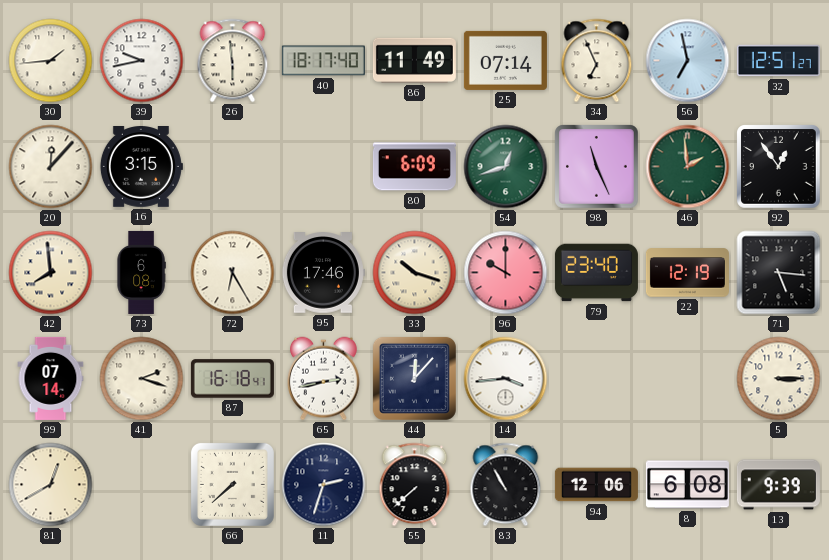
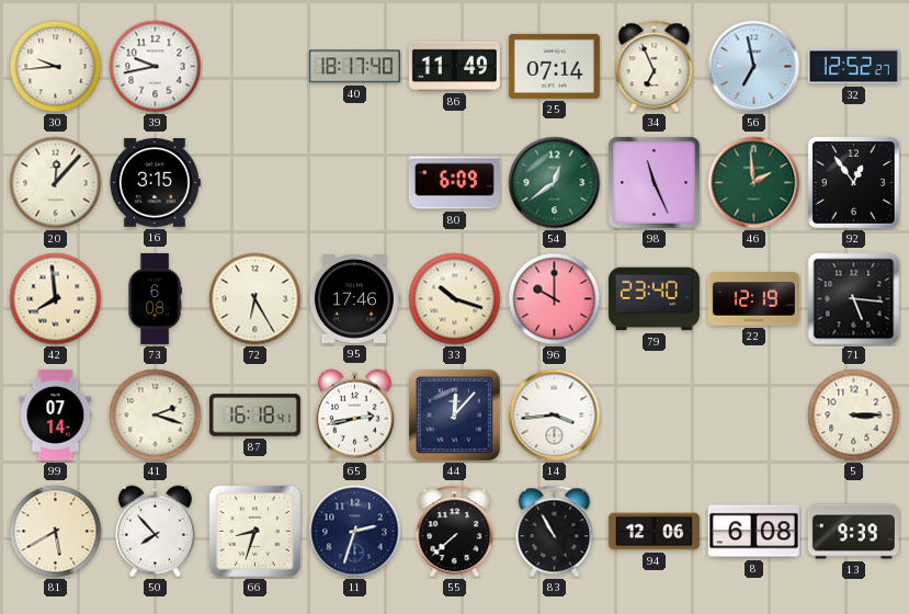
30: 1:44 -> 9:44 (56, 67)
26: 5:59 -> none (233, 61)
32: 12:51 -> 12:52 (853, 67)
54: 12:42 -> 12:39 (555, 183)
81: 12:40 -> 5:40 (56, 532)
50: none -> 7:53 (156, 532)
66: 7:38 -> 8:33 (254, 531)
